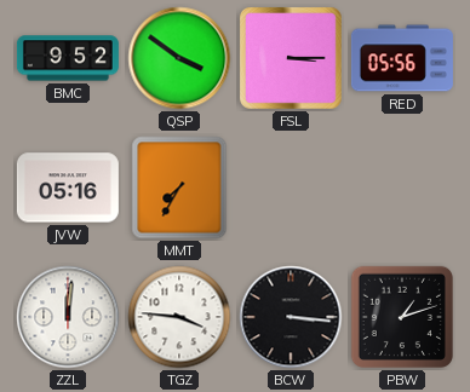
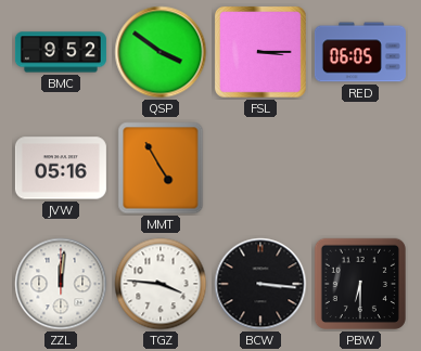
RED: 05:56 -> 06:05 (360, 52)
MMT: 7:35 -> 4:55 (161, 168)
PBW: 1:12 -> 6:30 (360, 284)
